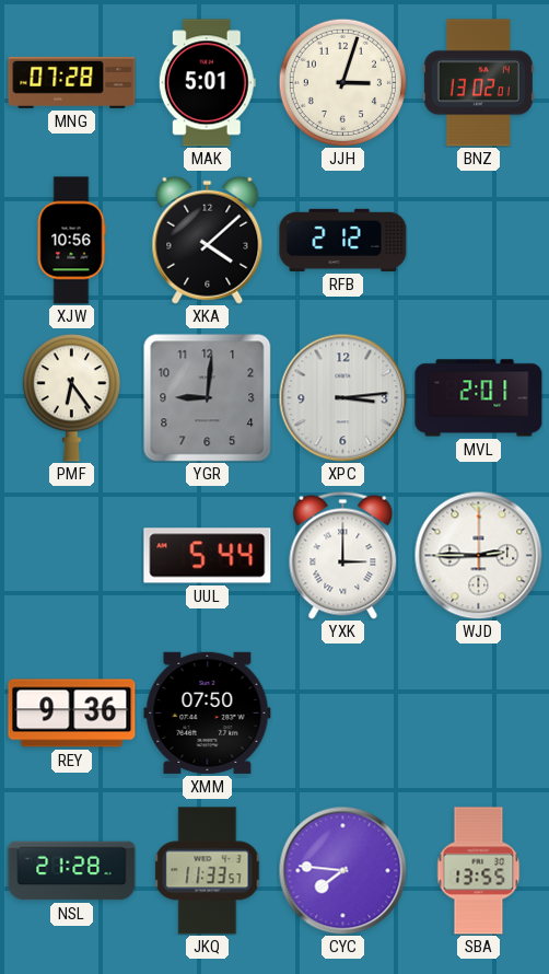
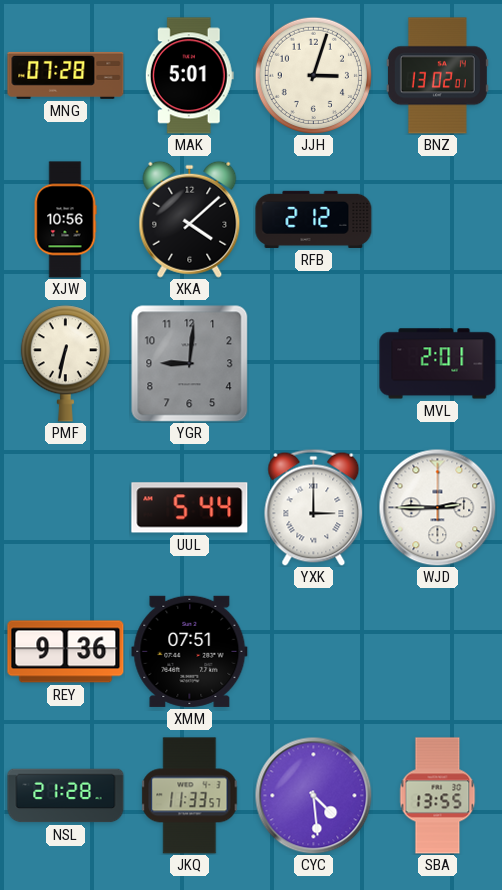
PMF: 6:24 -> 6:32 (65, 364)
XPC: 3:14 -> none (342, 397)
XMM: 07:50 -> 07:51 (190, 651)
CYC: 7:46 -> 4:29 (313, 795)
